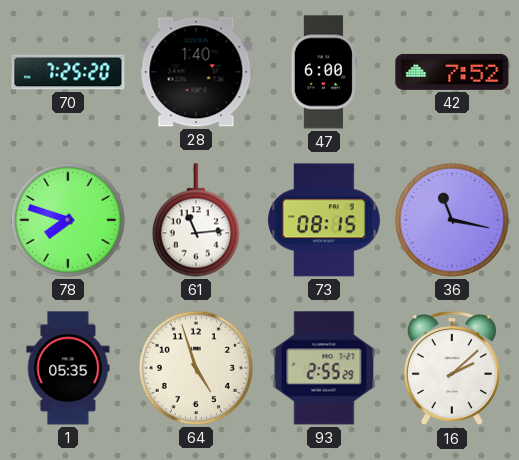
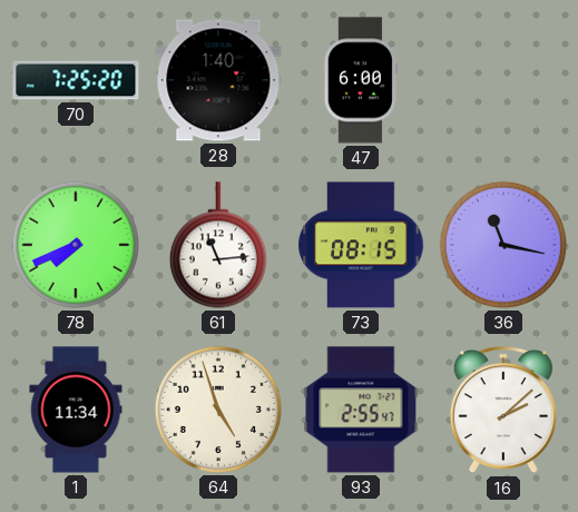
42: 7:52 -> none (452, 72)
78: 7:48 -> 7:41 (76, 245)
1: 05:35 -> 11:34 (76, 410)
93: 2:55:29 -> 2:55:47 (361, 410)
